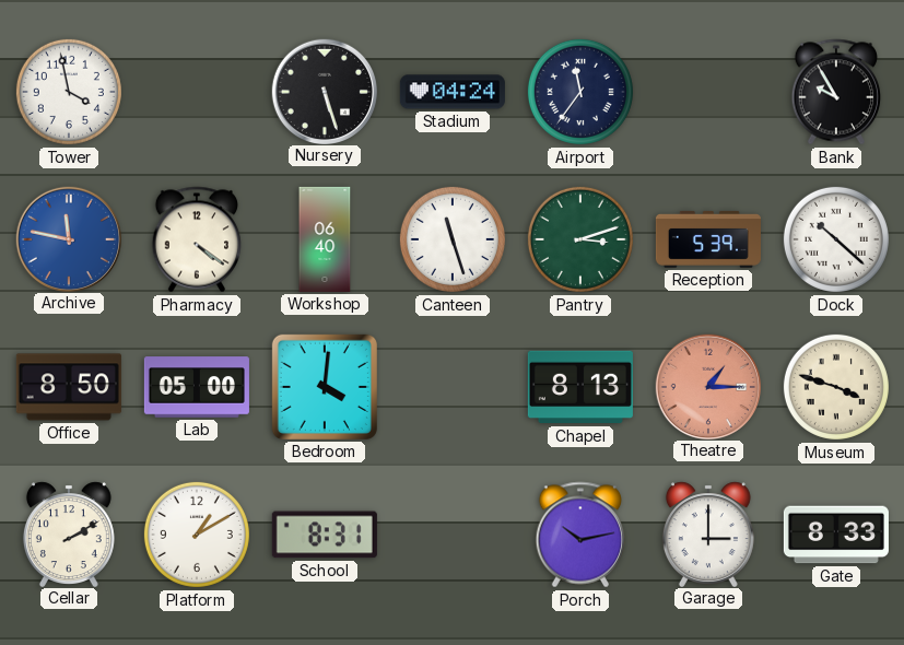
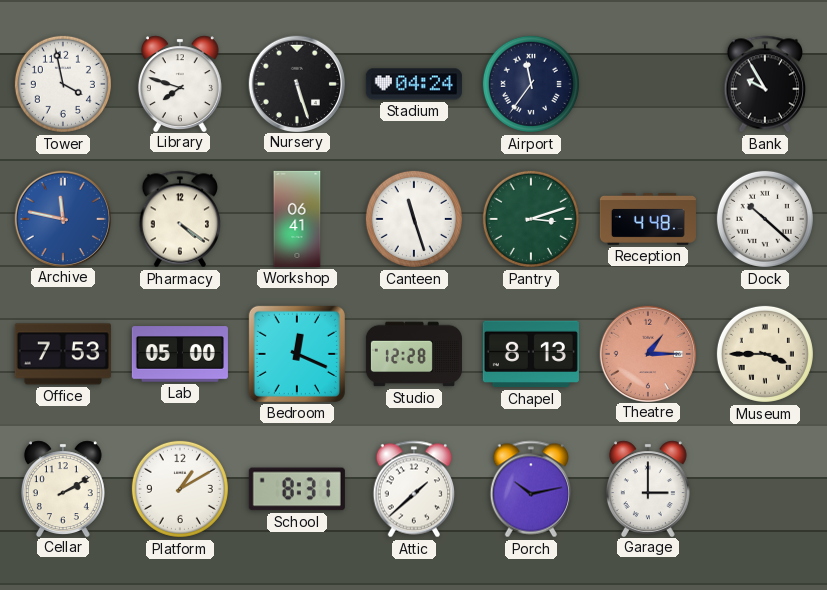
Library: none -> 7:48 (180, 83)
Workshop: 06:40 -> 06:41 (297, 219)
Reception: 5:39 -> 4:48 (648, 219)
Office: 8:50 -> 7:53 (63, 354)
Bedroom: 4:01 -> 12:19 (297, 354)
Studio: none -> 12:28 (414, 354)
Museum: 3:48 -> 3:45 (765, 354)
Attic: none -> 1:38 (413, 489)
Gate: 8:33 -> none (836, 535)
